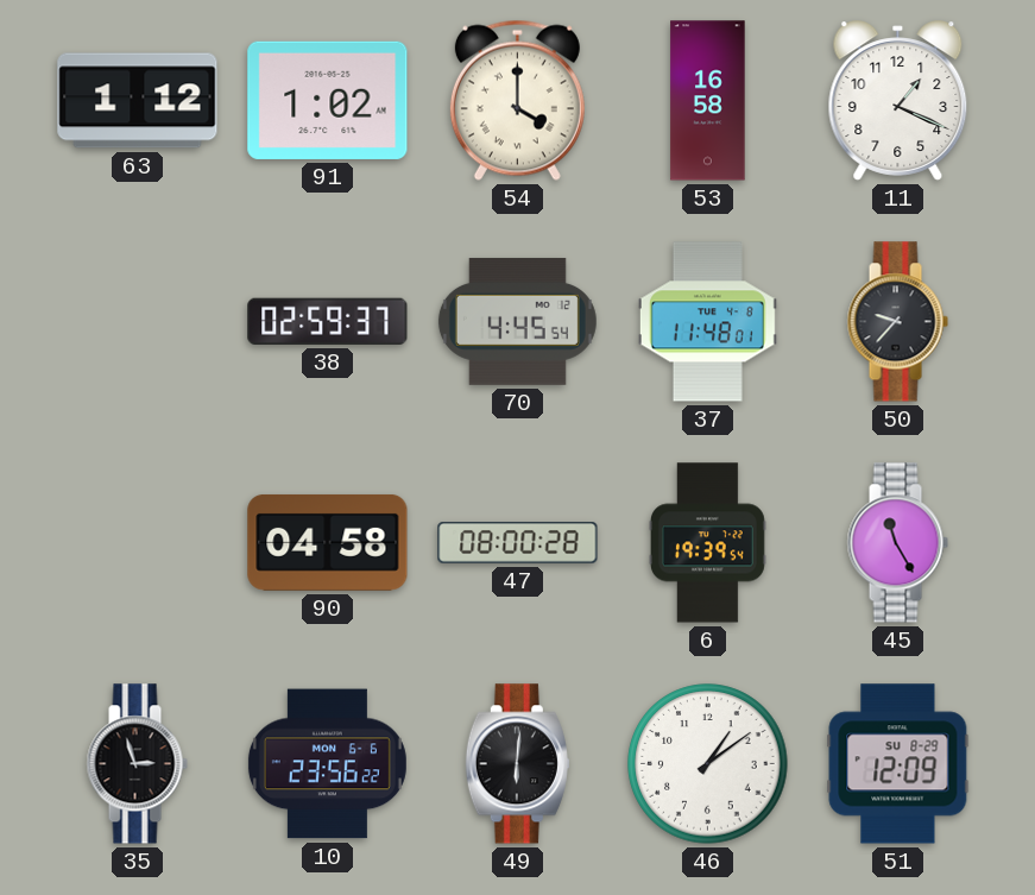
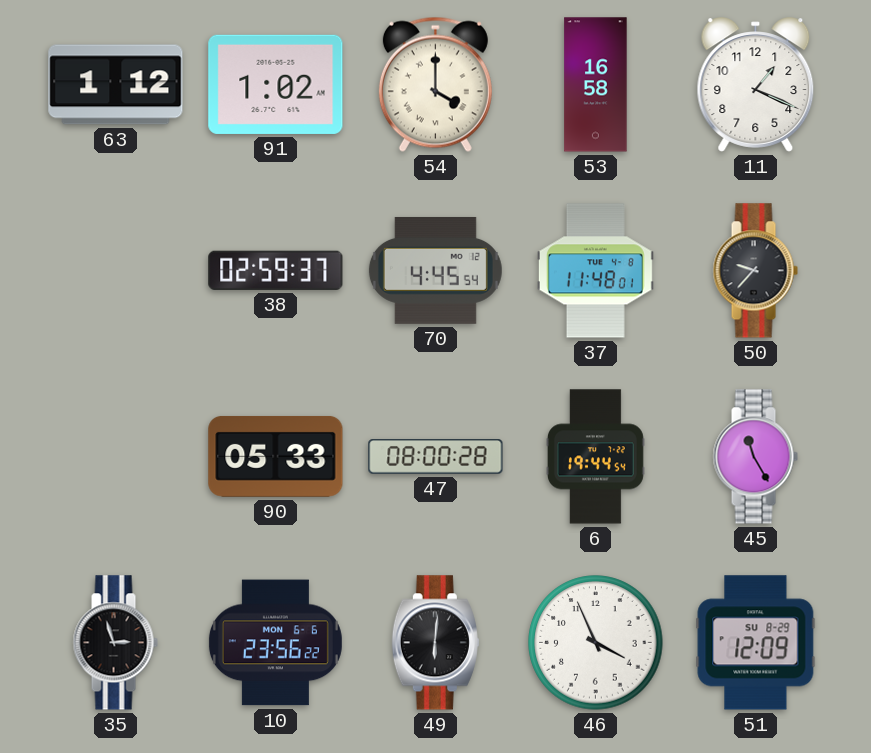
90: 04:58 -> 05:33 (276, 456)
6: 19:39 -> 19:44 (595, 457)
46: 1:09 -> 3:56 (596, 643)
